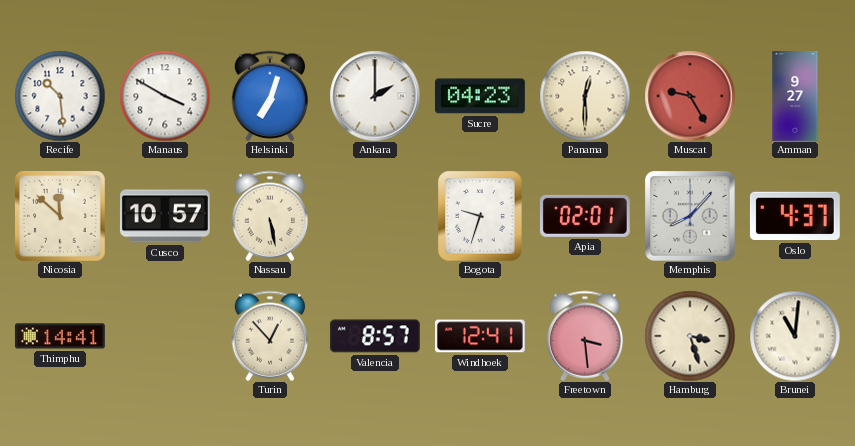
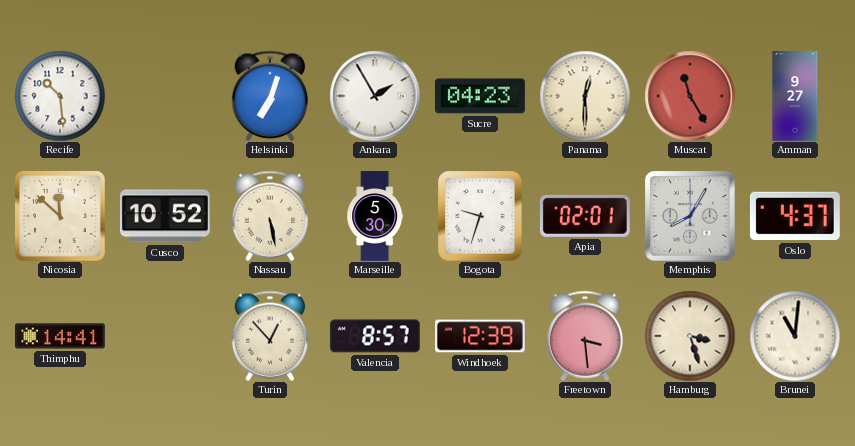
Manaus: 3:50 -> none (165, 96)
Ankara: 2:00 -> 1:55 (375, 96)
Muscat: 9:25 -> 11:25 (690, 96)
Cusco: 10:57 -> 10:52 (165, 216)
Marseille: none -> 5:30 (375, 216)
Memphis: 8:07 -> 8:05 (690, 216)
Windhoek: 12:41 -> 12:39 (481, 336)
